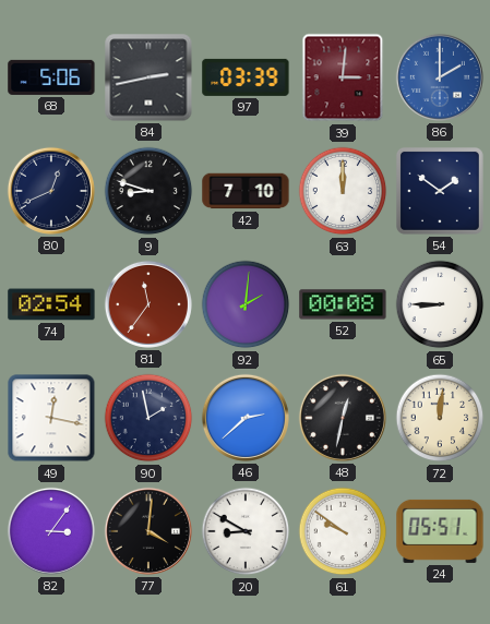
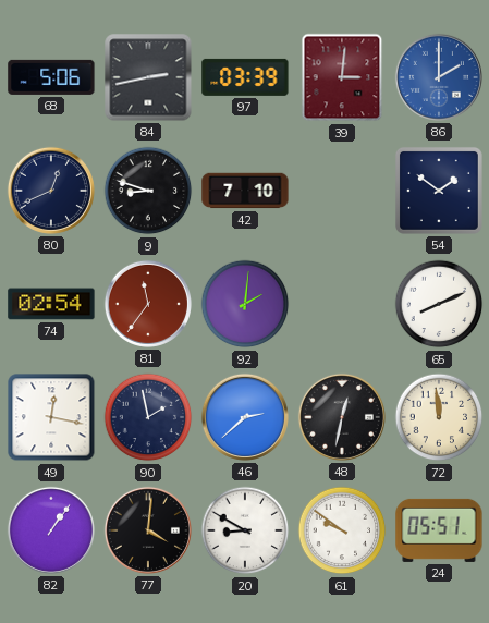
63: 12:00 -> none (343, 191)
52: 00:08 -> none (343, 304)
65: 8:45 -> 8:11 (439, 304)
72: 12:01 -> 11:59 (439, 417)
82: 3:06 -> 1:06 (51, 530)
